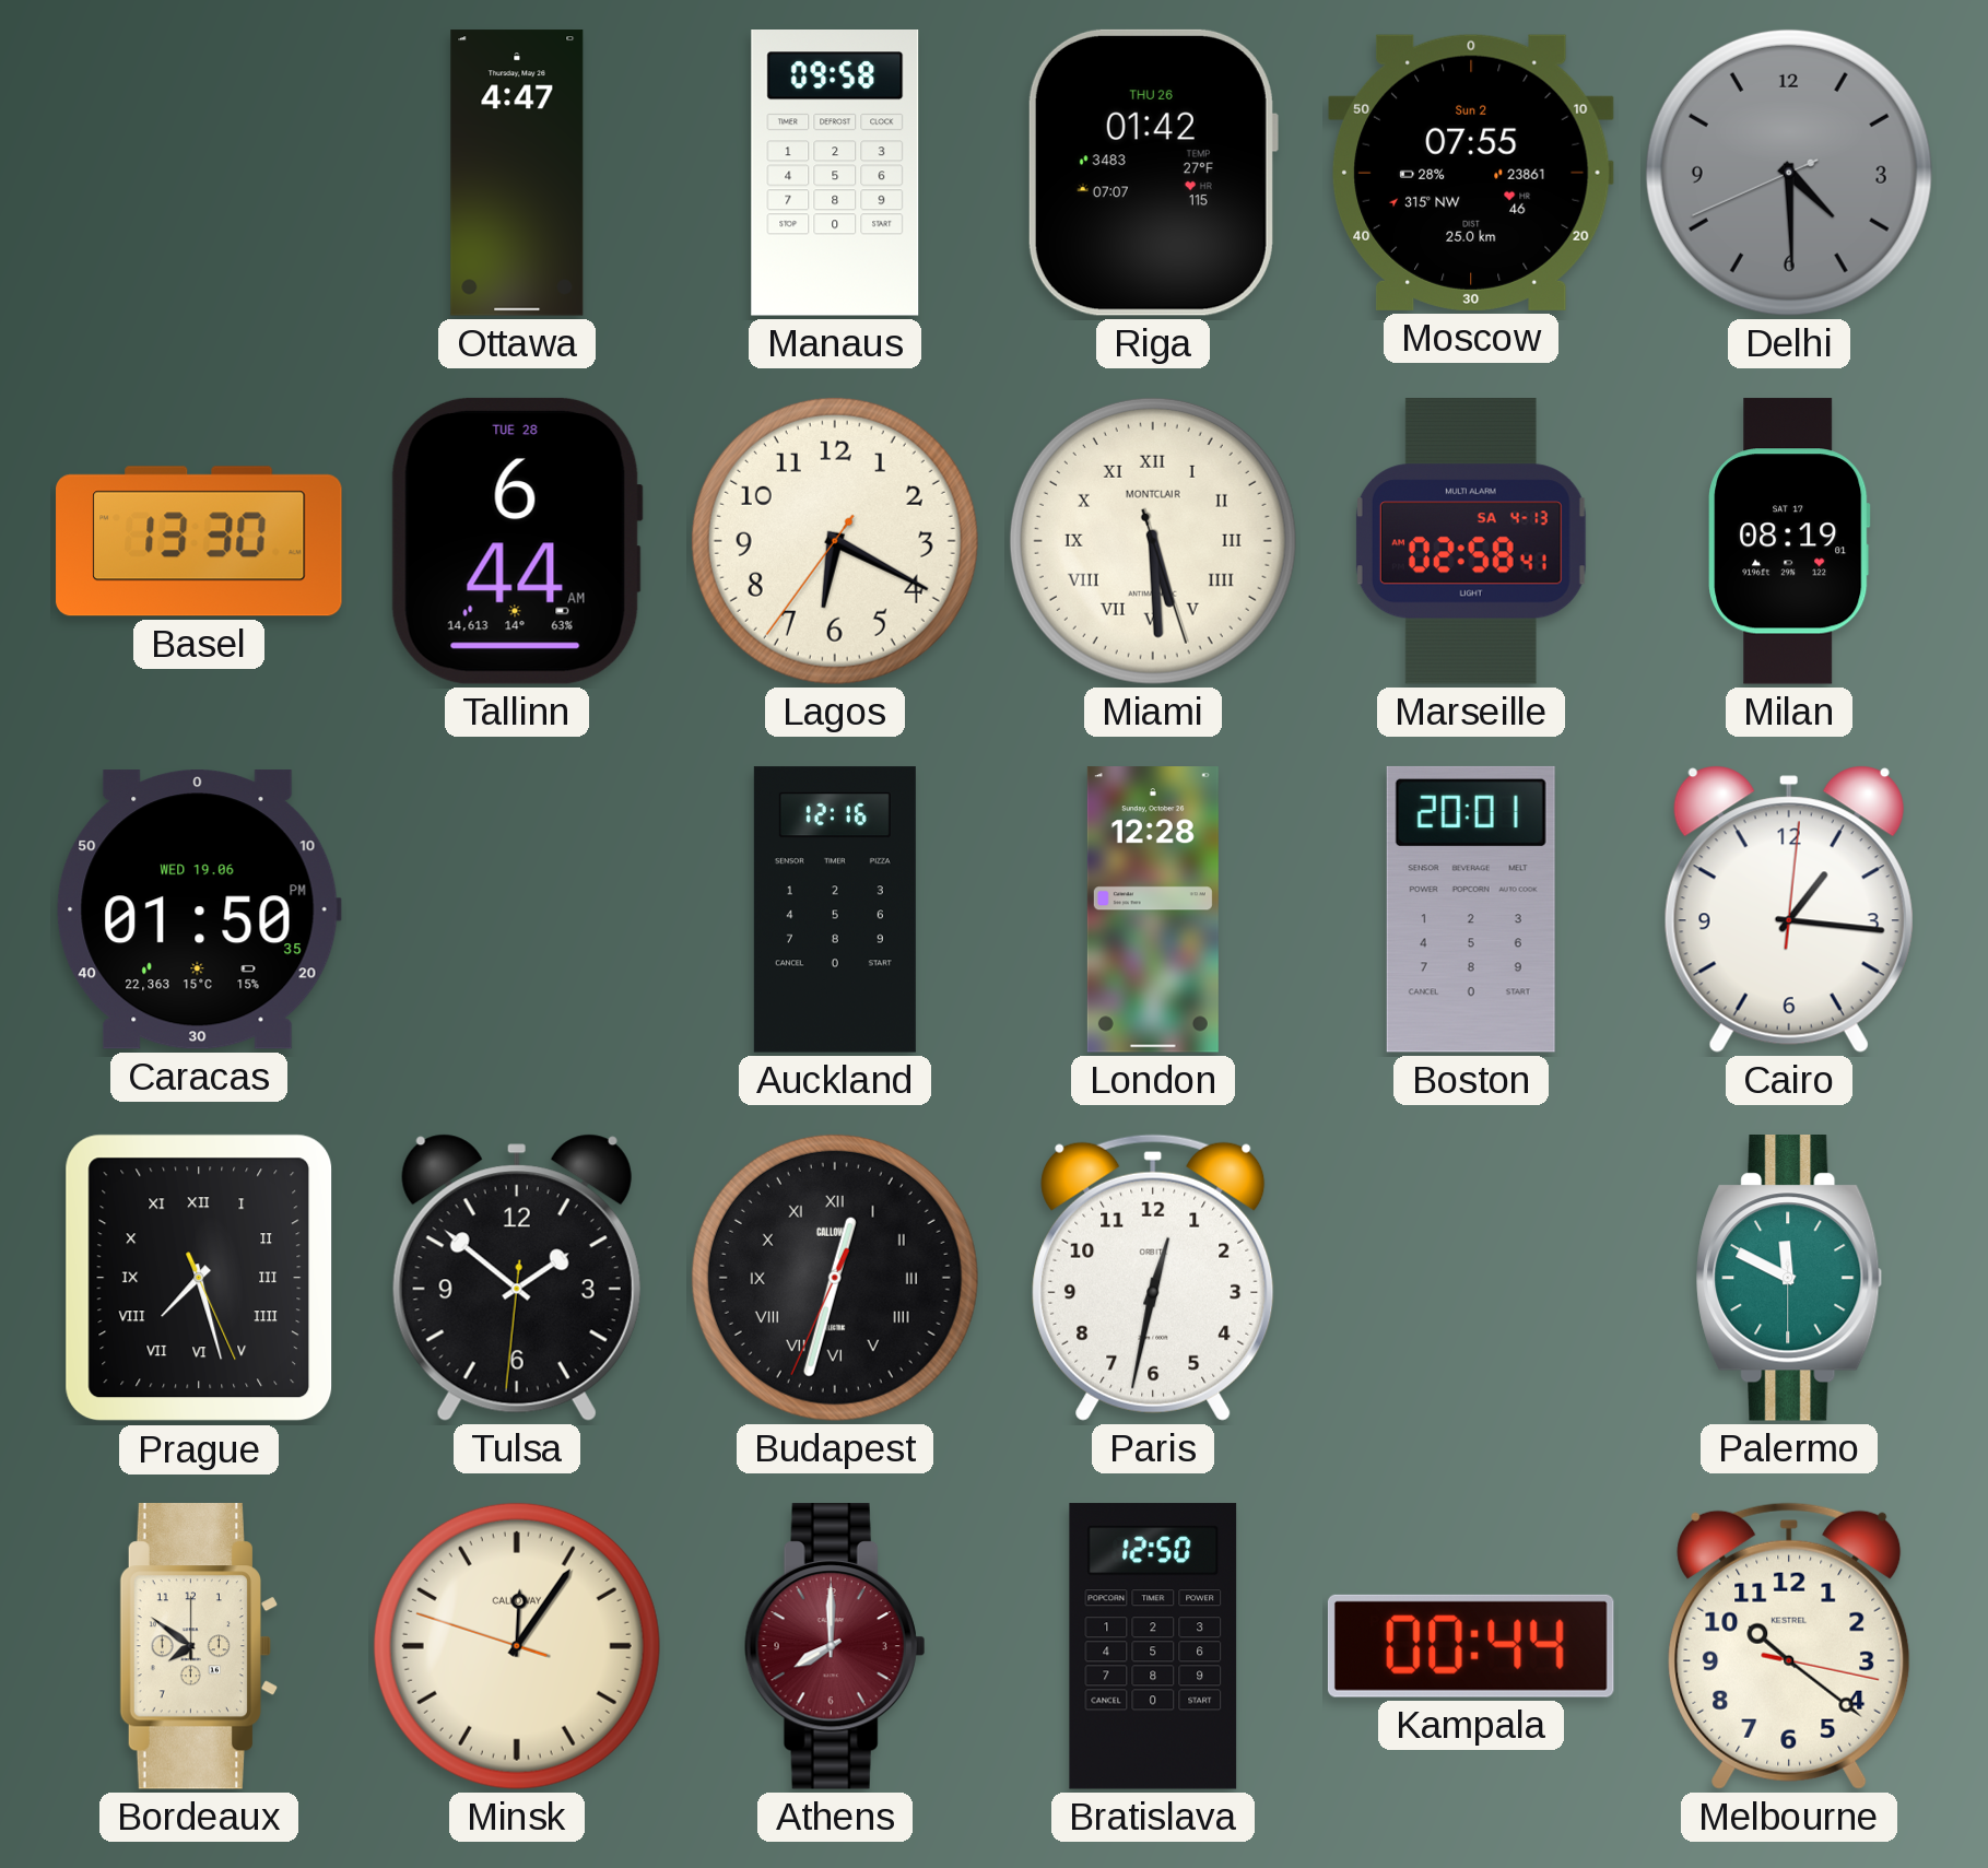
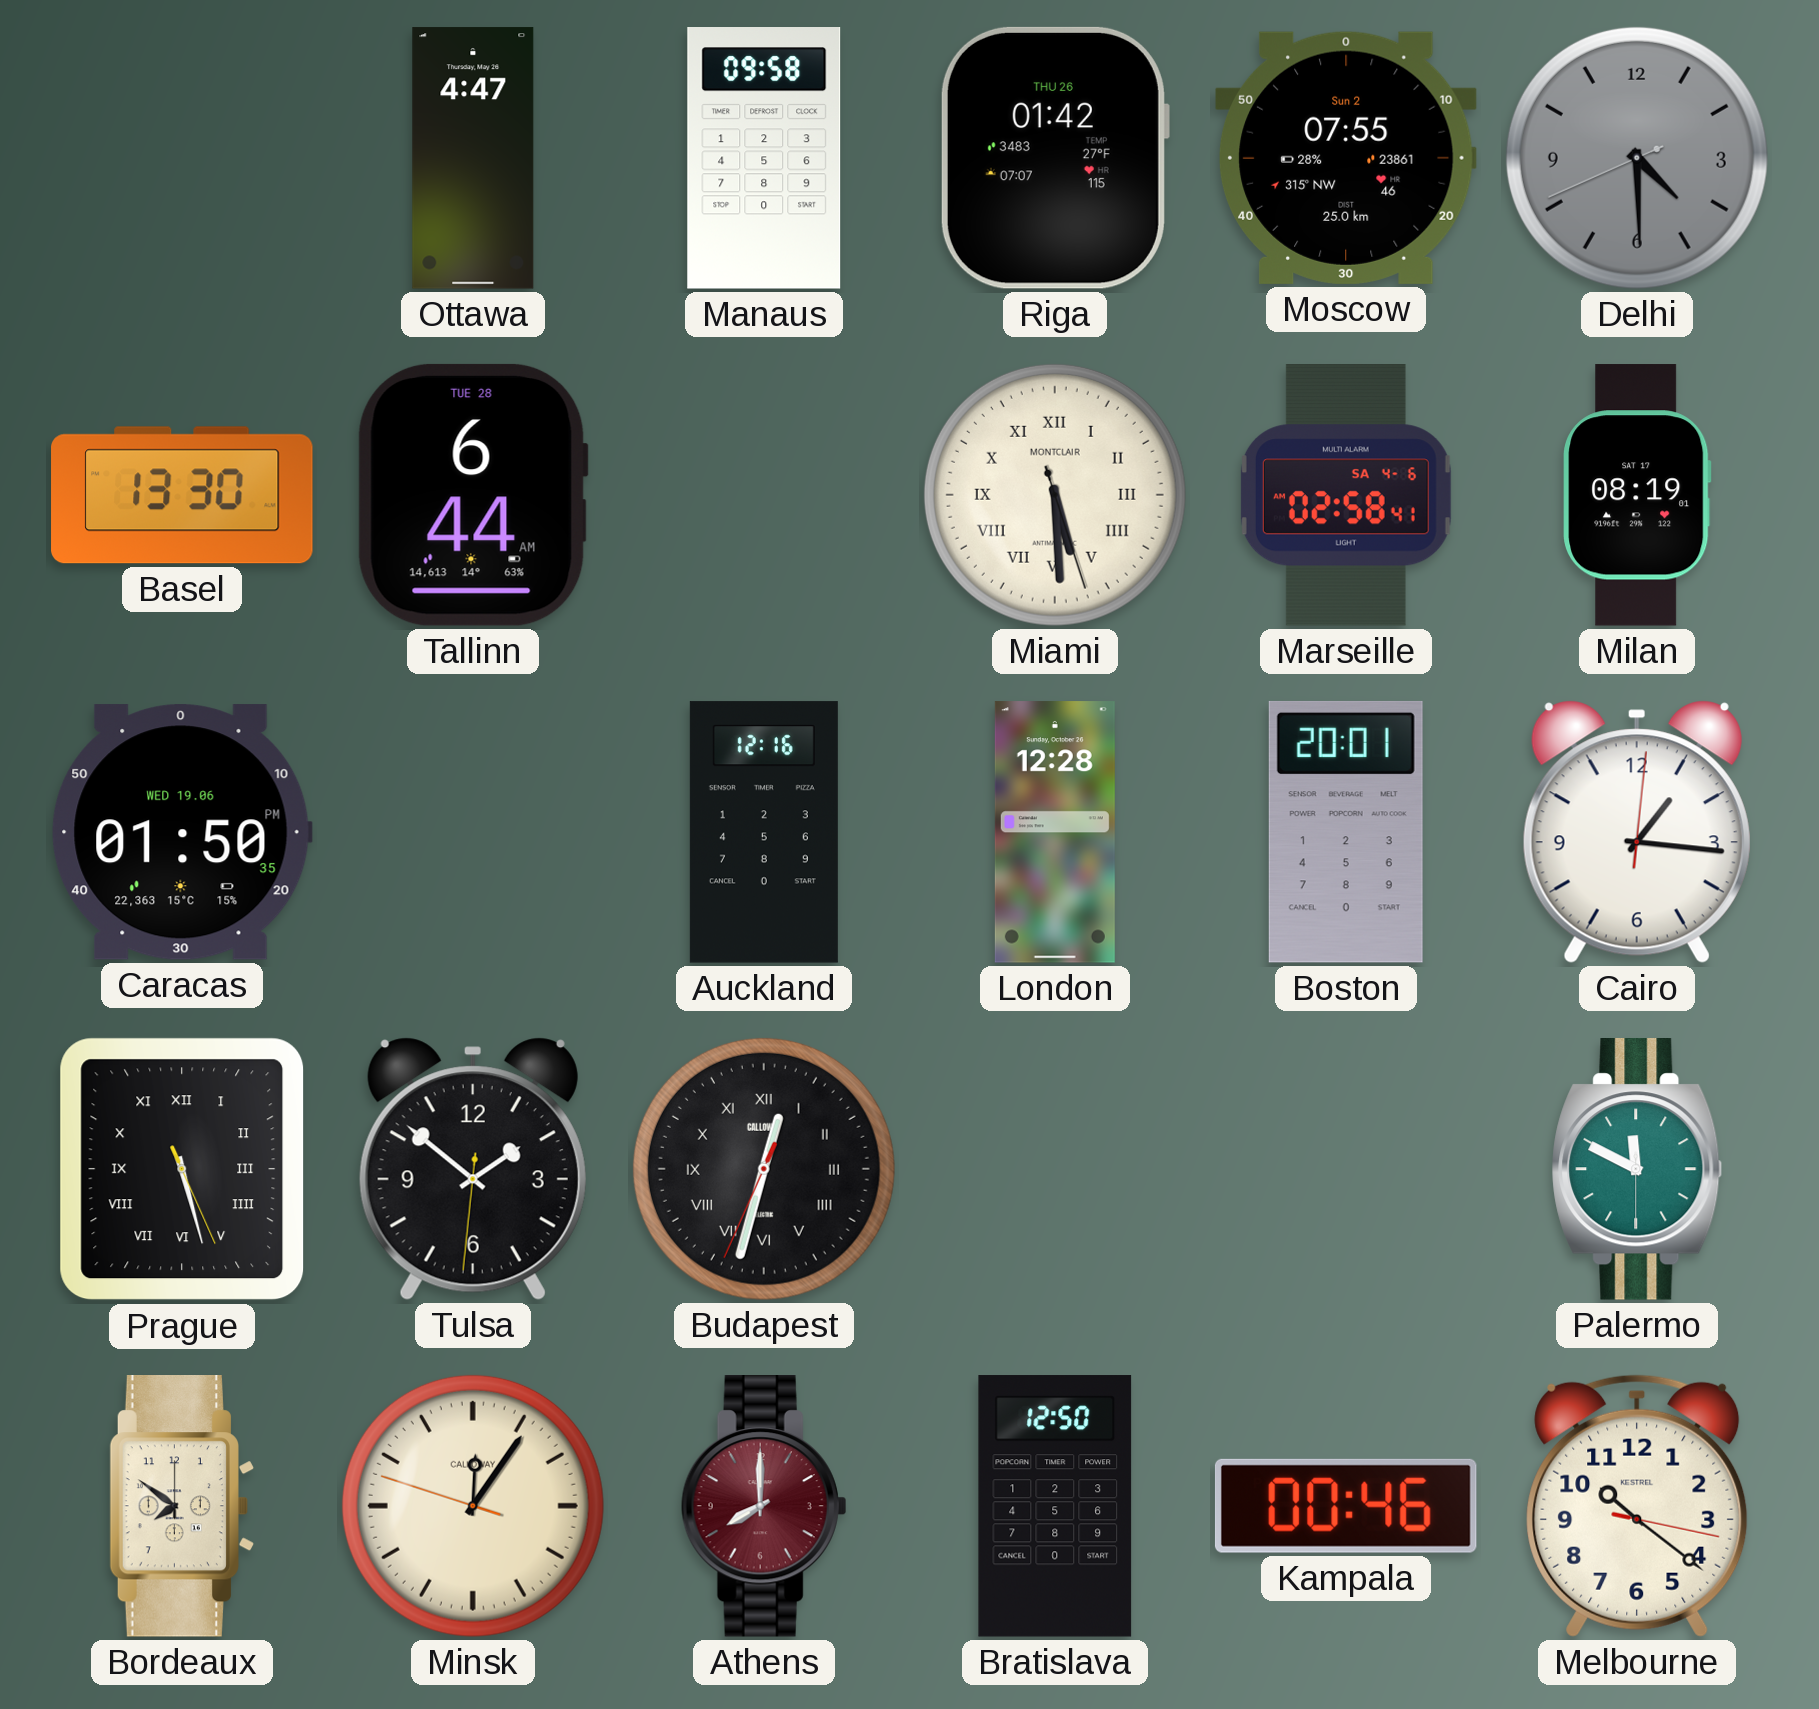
Lagos: 6:19 -> none (835, 541)
Marseille date: SA 4-13 -> SA 4-6 (1346, 496)
Prague: 7:27 -> 5:27 (182, 1169)
Paris: 12:32 -> none (1153, 1278)
Kampala: 00:44 -> 00:46 (1346, 1506)
